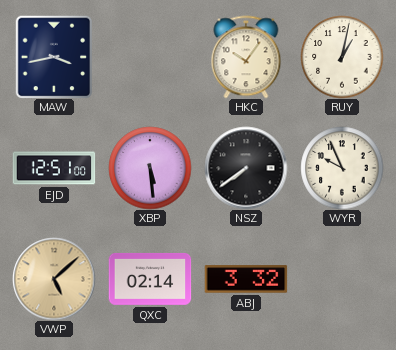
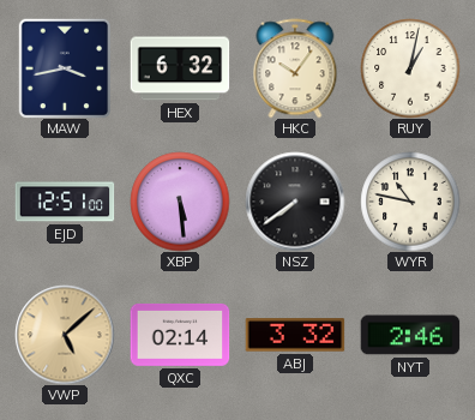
HEX: none -> 6:32 (180, 68)
WYR: 9:56 -> 10:47 (410, 202)
NYT: none -> 2:46 (410, 335)
